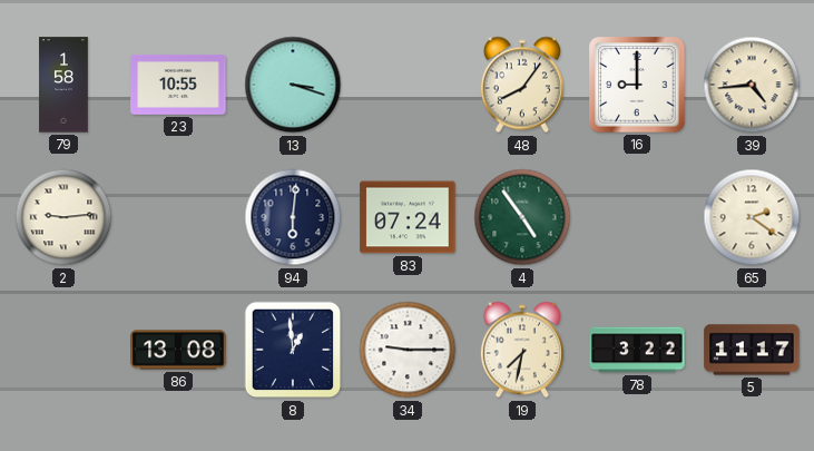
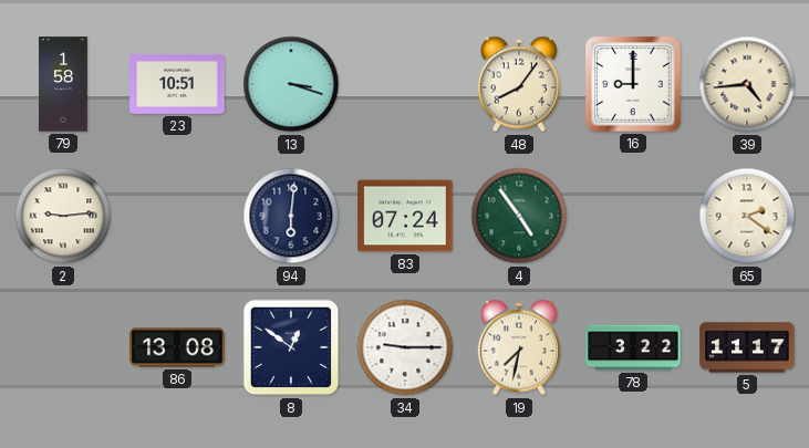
23: 10:55 -> 10:51 (177, 85)
8: 12:59 -> 12:51 (291, 347)
